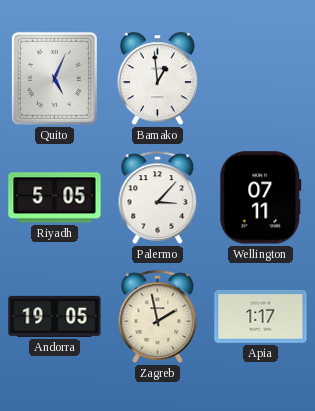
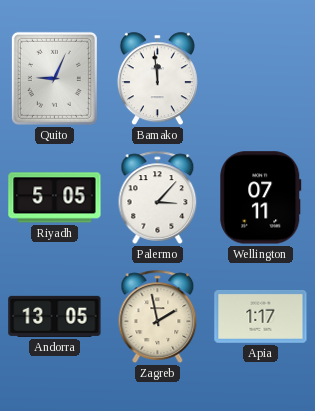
Quito: 5:04 -> 9:04 (54, 78)
Bamako: 12:59 -> 11:59 (157, 79)
Andorra: 19:05 -> 13:05 (55, 316)
